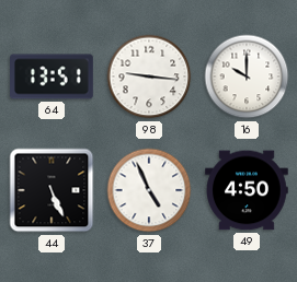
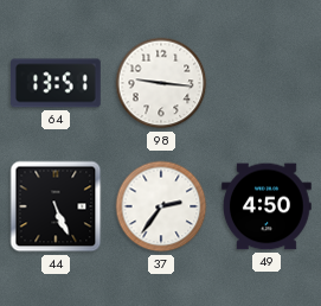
16: 10:00 -> none (247, 77)
37: 4:56 -> 2:36 (161, 206)
